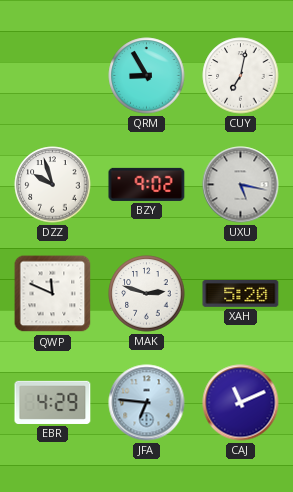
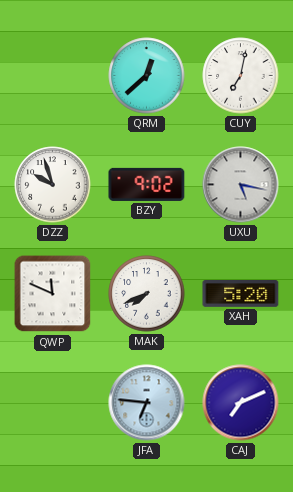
QRM: 8:55 -> 12:38 (147, 76)
MAK: 2:48 -> 7:41 (147, 294)
EBR: 4:29 -> none (53, 402)
CAJ: 11:11 -> 7:11 (241, 403)
